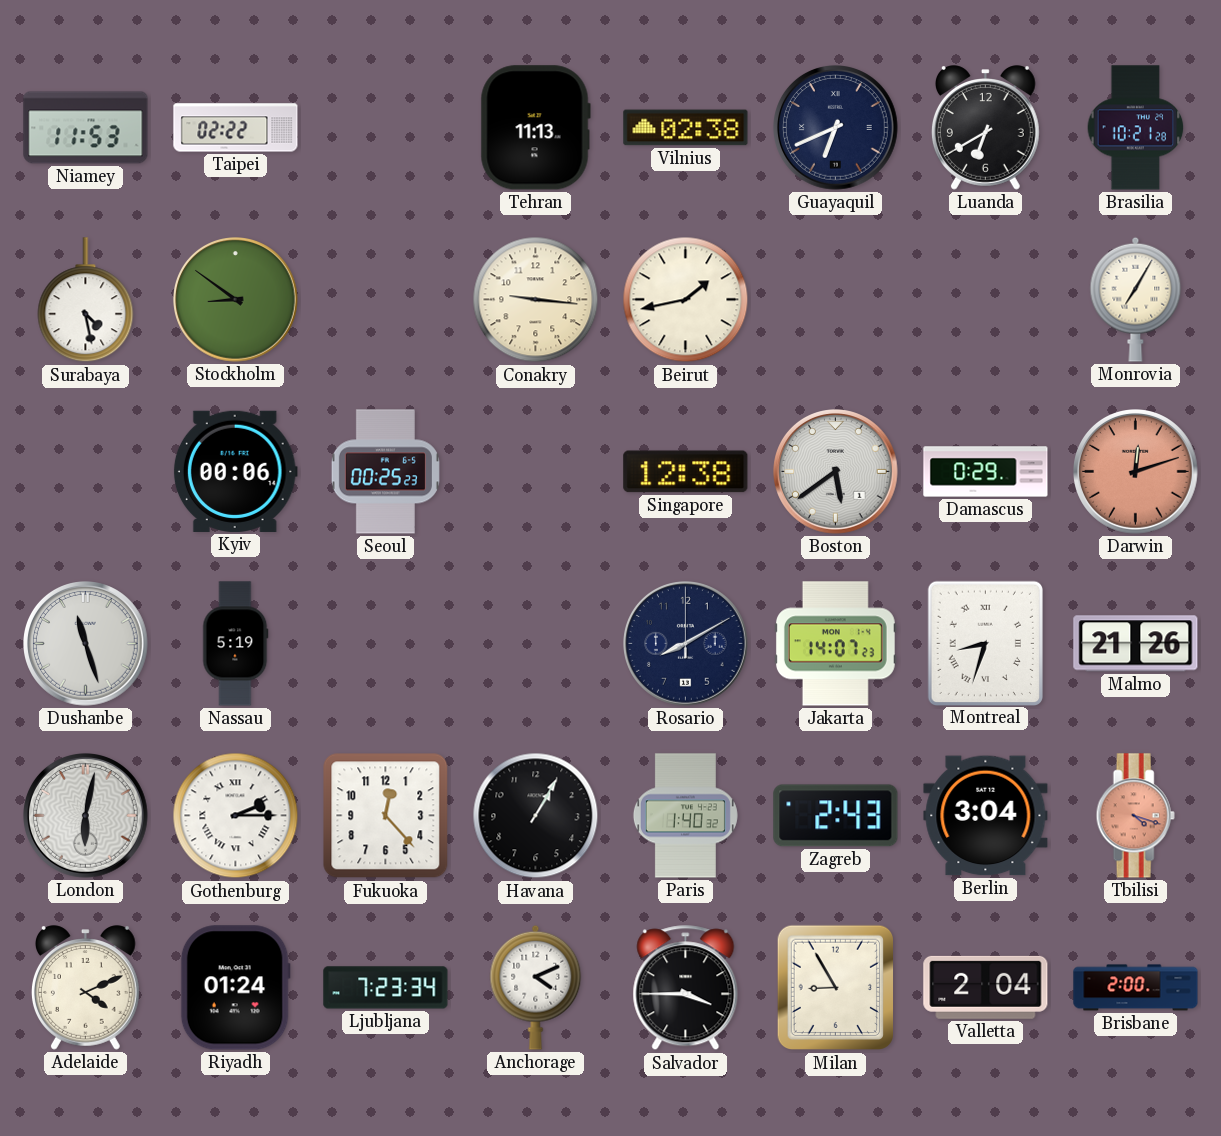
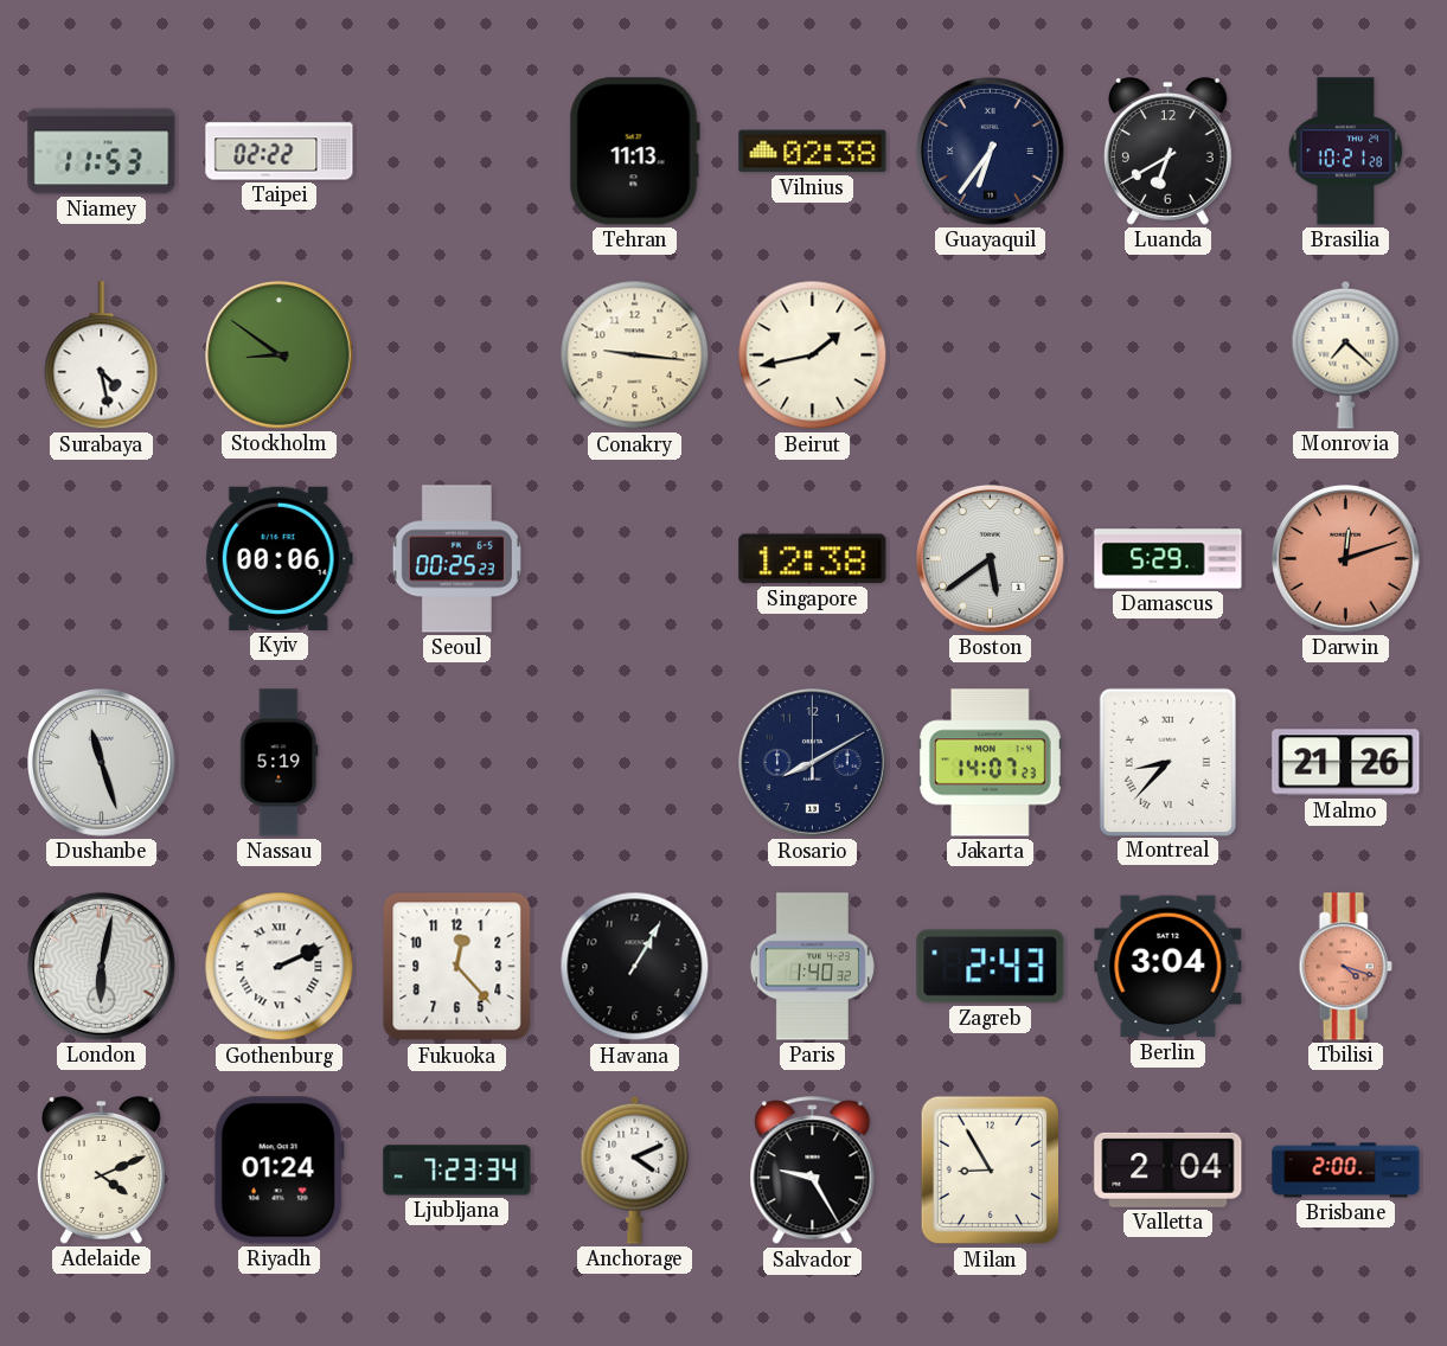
Guayaquil: 6:41 -> 6:36 (991, 152)
Monrovia: 7:05 -> 7:22 (1346, 354)
Damascus: 0:29 -> 5:29 (1169, 559)
Montreal: 8:33 -> 8:37 (1167, 762)
Gothenburg: 2:15 -> 2:11 (280, 967)
Salvador: 3:45 -> 9:25 (813, 1171)
